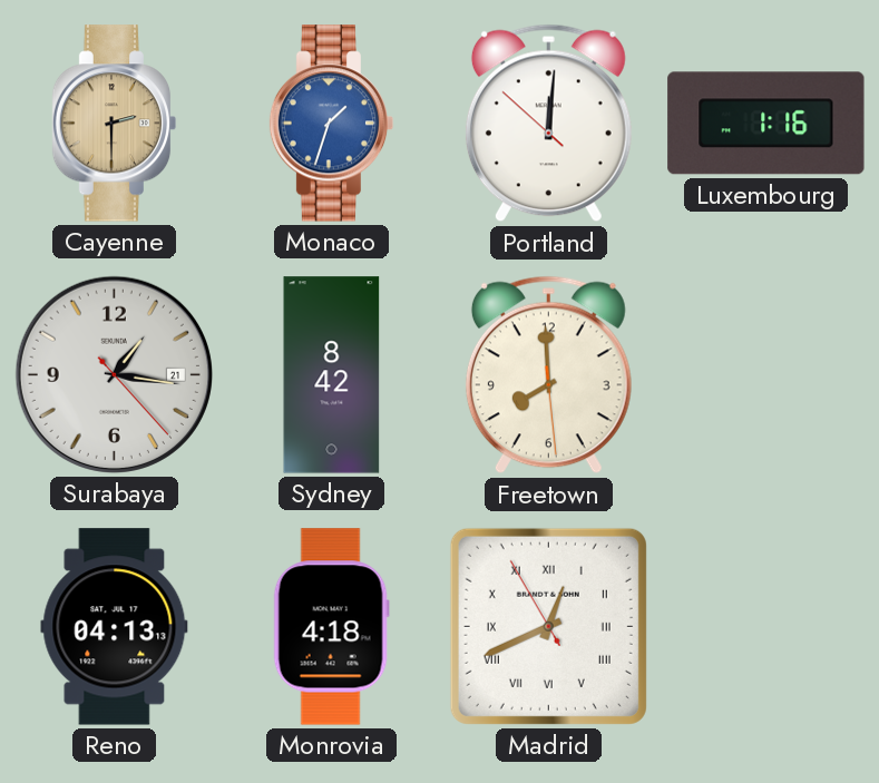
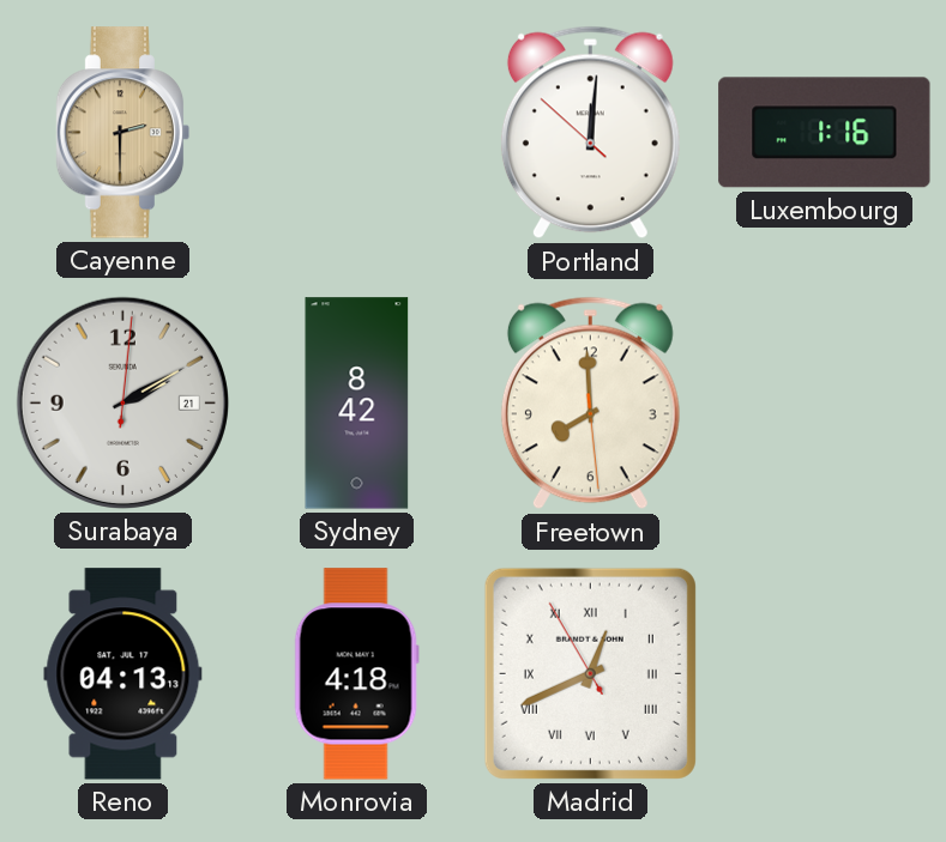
Monaco: 1:33 -> none (332, 124)
Surabaya: 1:16 -> 2:10 (122, 402)
